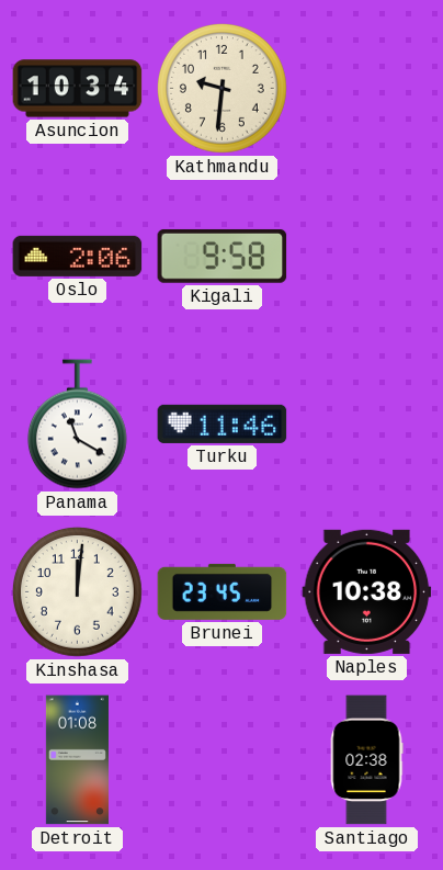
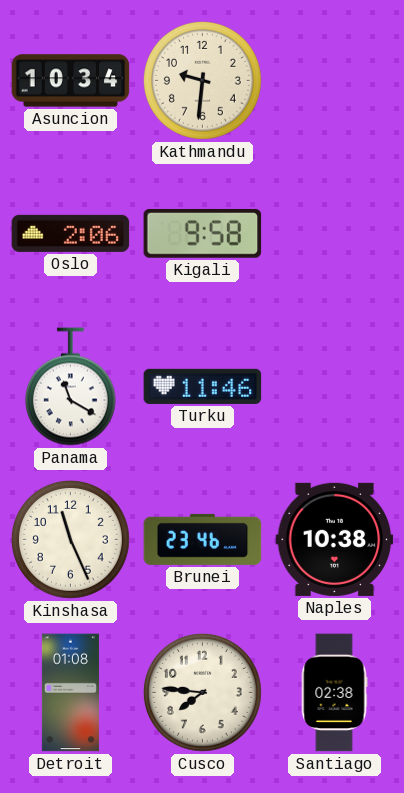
Kinshasa: 12:01 -> 11:26 (70, 539)
Brunei: 23:45 -> 23:46 (203, 539)
Cusco: none -> 7:46 (202, 692)
